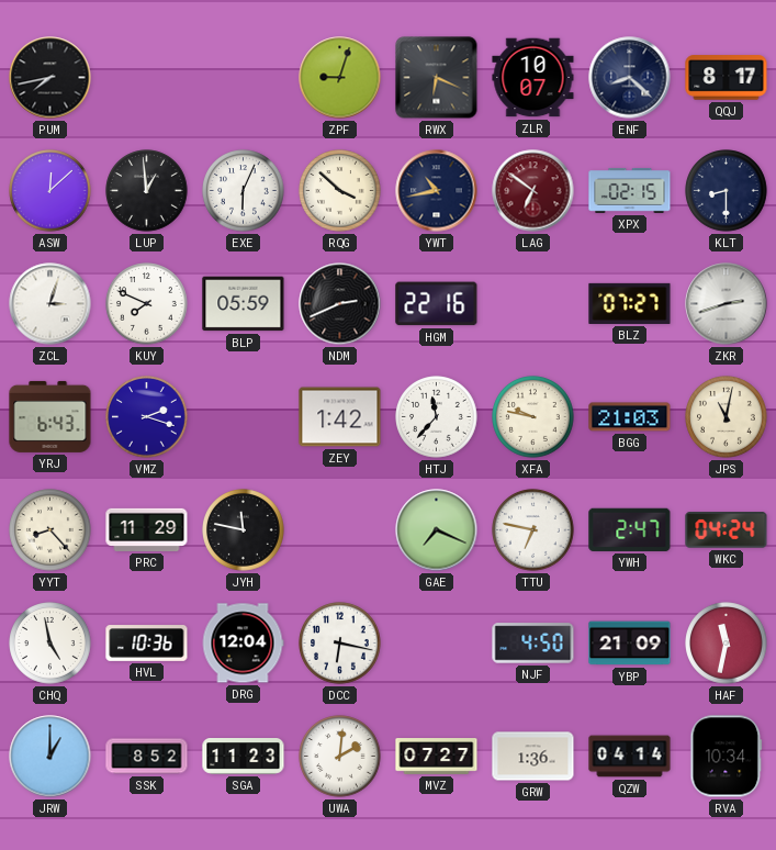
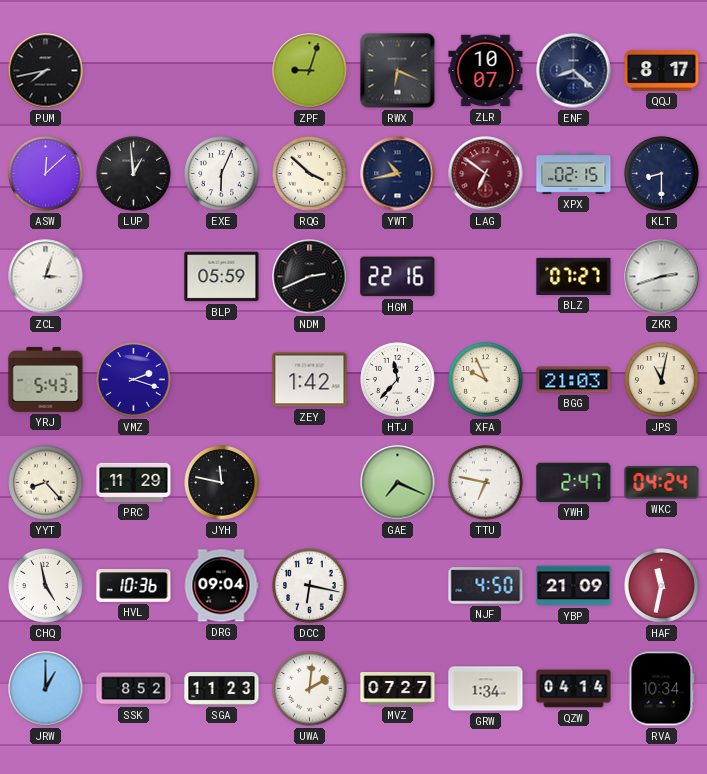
KUY: 7:49 -> none (147, 304)
YRJ: 6:43 -> 5:43 (46, 379)
XFA: 9:47 -> 9:56 (486, 380)
DRG: 12:04 -> 09:04 (221, 586)
GRW: 1:36 -> 1:34 (486, 689)
